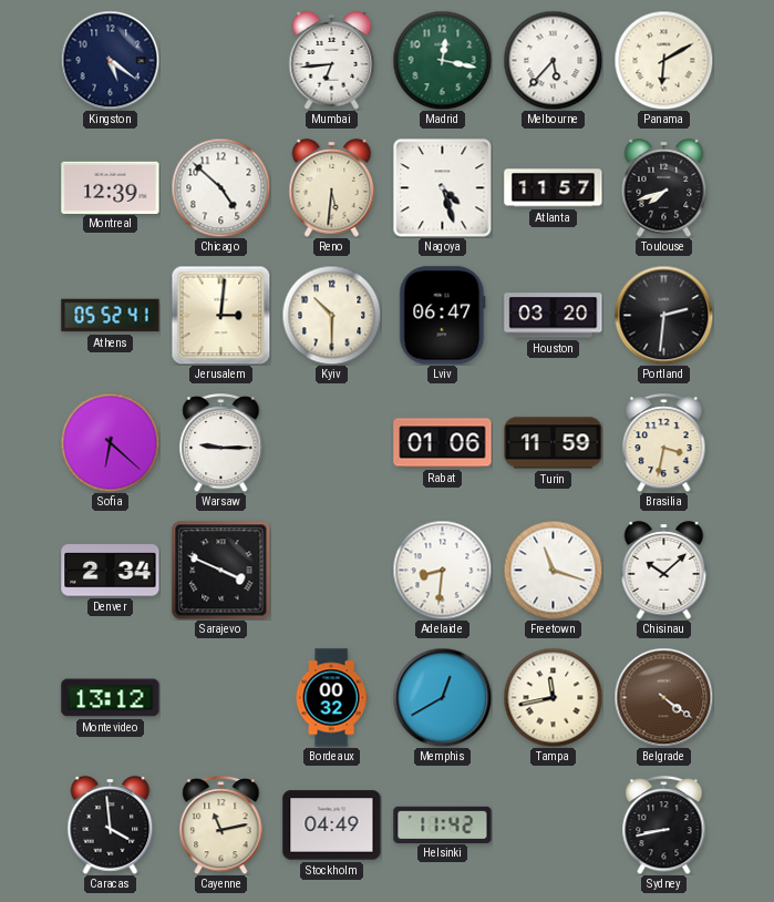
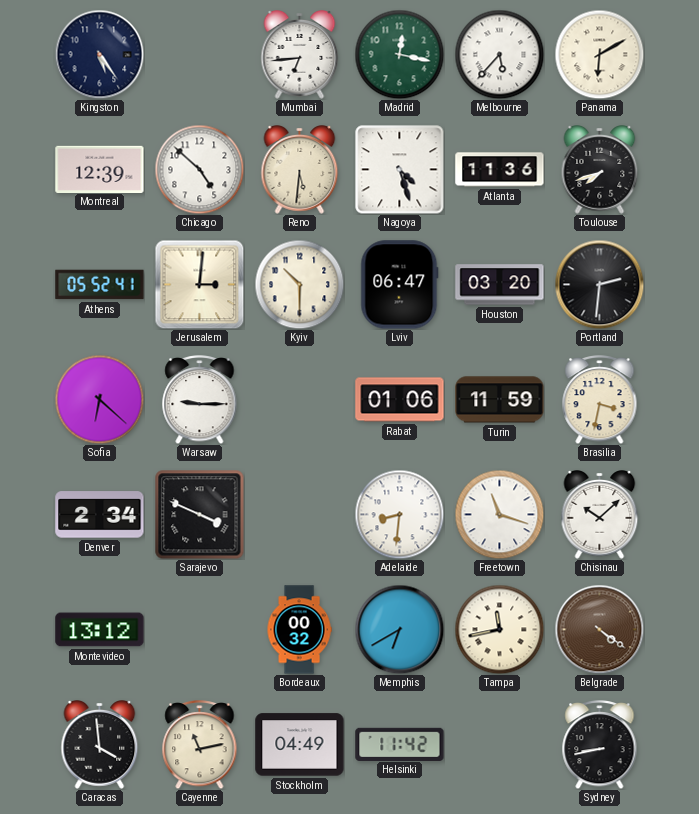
Kingston: 5:21 -> 5:24 (99, 54)
Atlanta: 11:57 -> 11:36 (500, 170)
Memphis: 12:40 -> 6:40 (399, 629)
